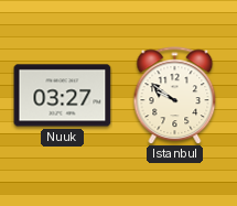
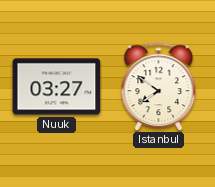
Istanbul: 9:51 -> 7:51 (159, 87)
